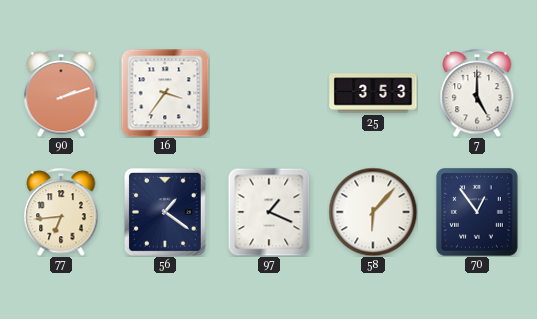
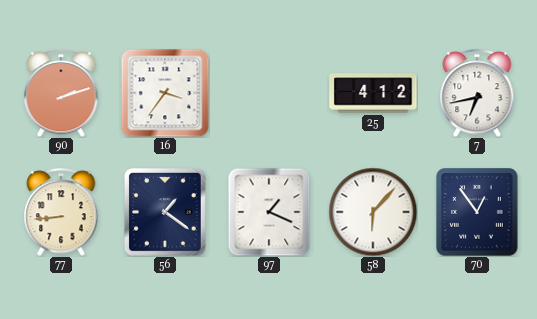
25: 3:53 -> 4:12 (373, 93)
7: 5:00 -> 6:43 (477, 93)
77: 6:44 -> 8:44 (61, 212)
